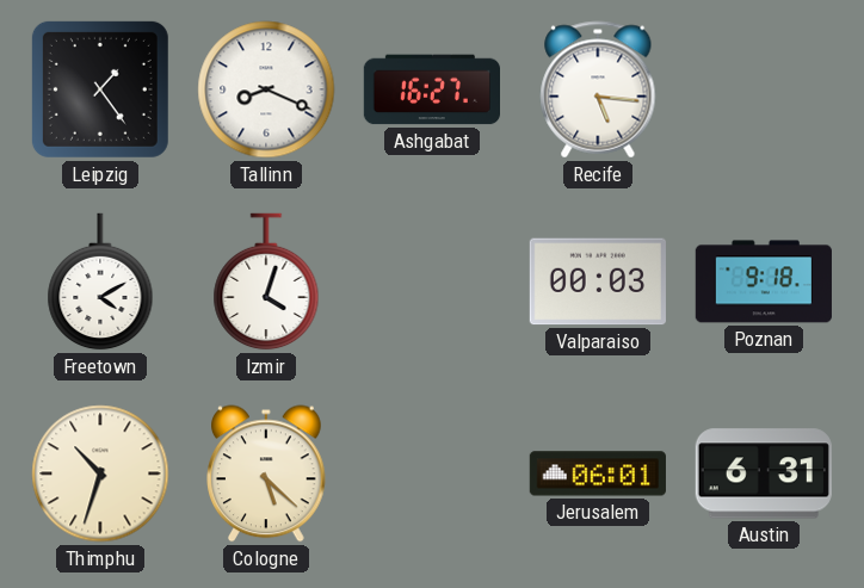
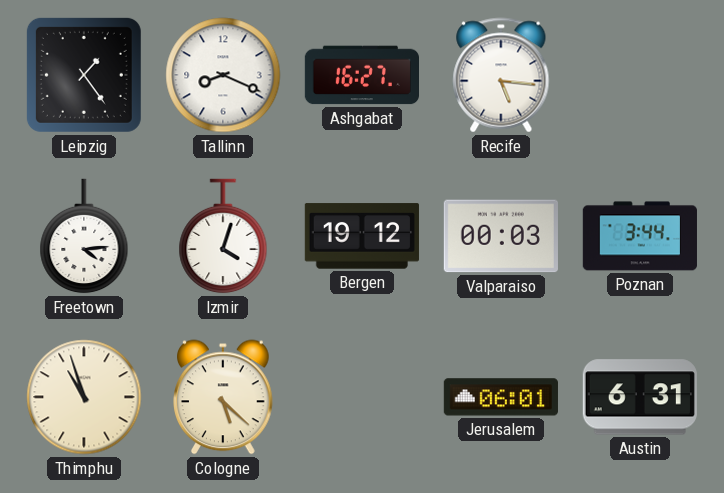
Freetown: 4:10 -> 4:14 (84, 236)
Bergen: none -> 19:12 (362, 236)
Poznan: 9:18 -> 3:44 (640, 236)
Thimphu: 10:33 -> 10:57 (84, 397)
